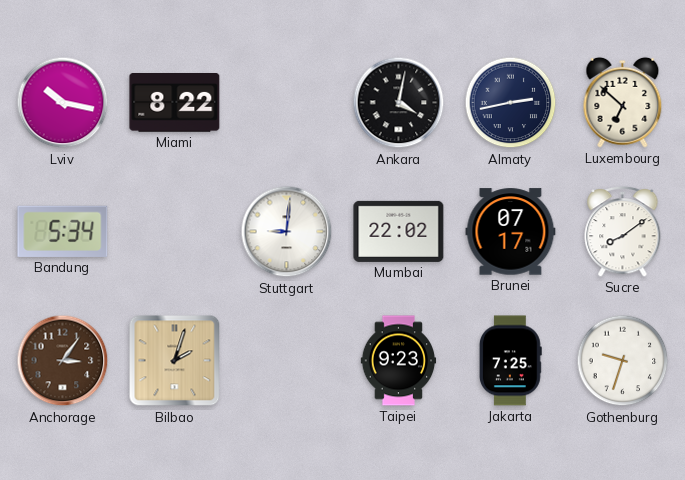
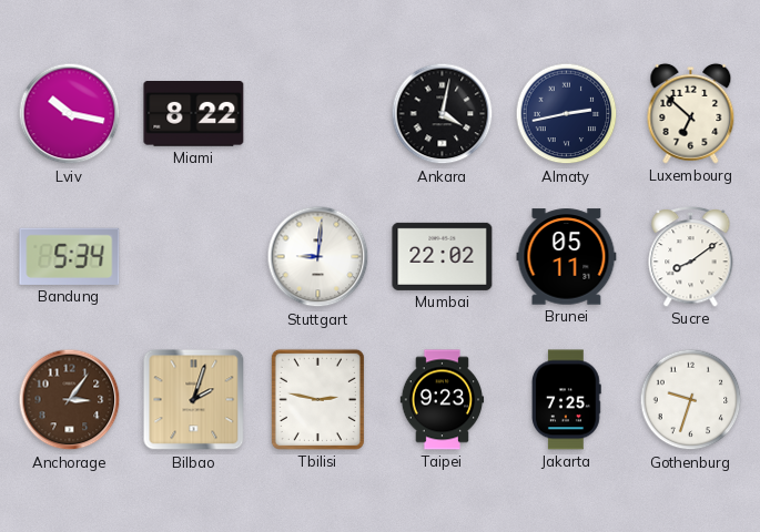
Brunei: 07:17 -> 05:11 (567, 257)
Tbilisi: none -> 2:47 (317, 399)
